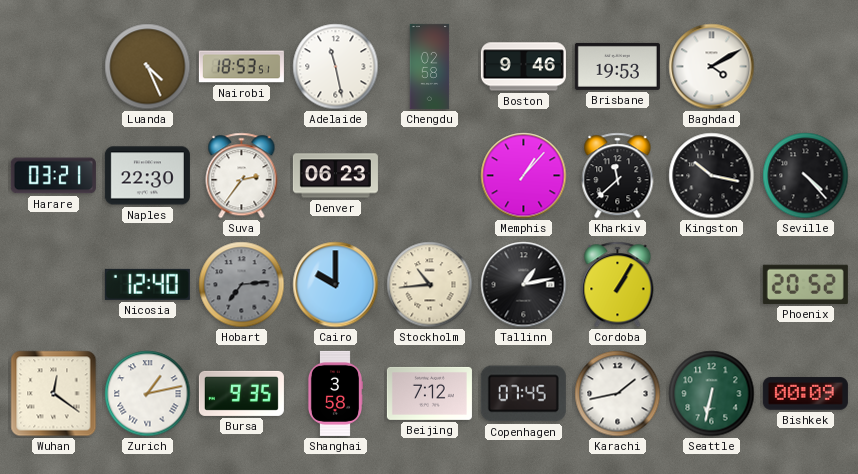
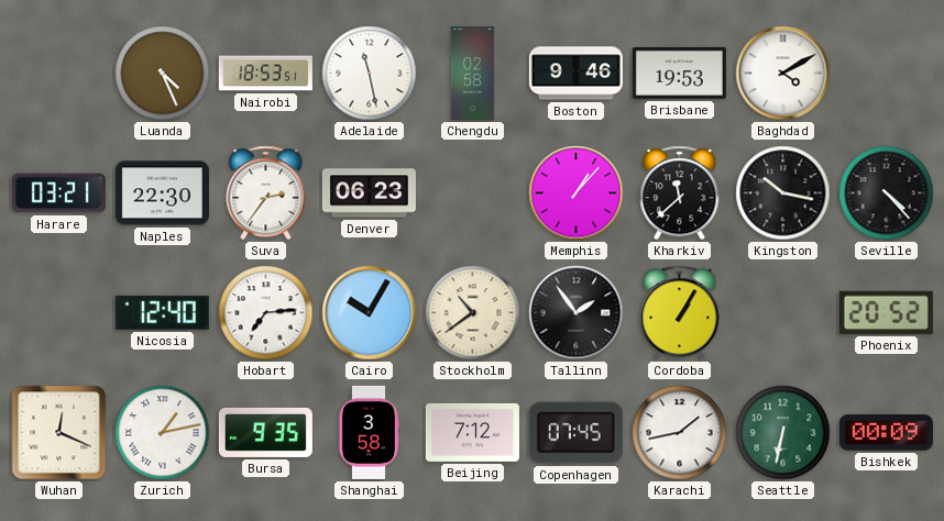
Hobart dial: grey -> white (266, 313)
Cairo: 10:00 -> 10:05 (370, 313)
Stockholm: 10:44 -> 10:39 (473, 313)
Tallinn: 1:13 -> 1:54 (577, 313)
Wuhan: 12:21 -> 12:19 (59, 433)
